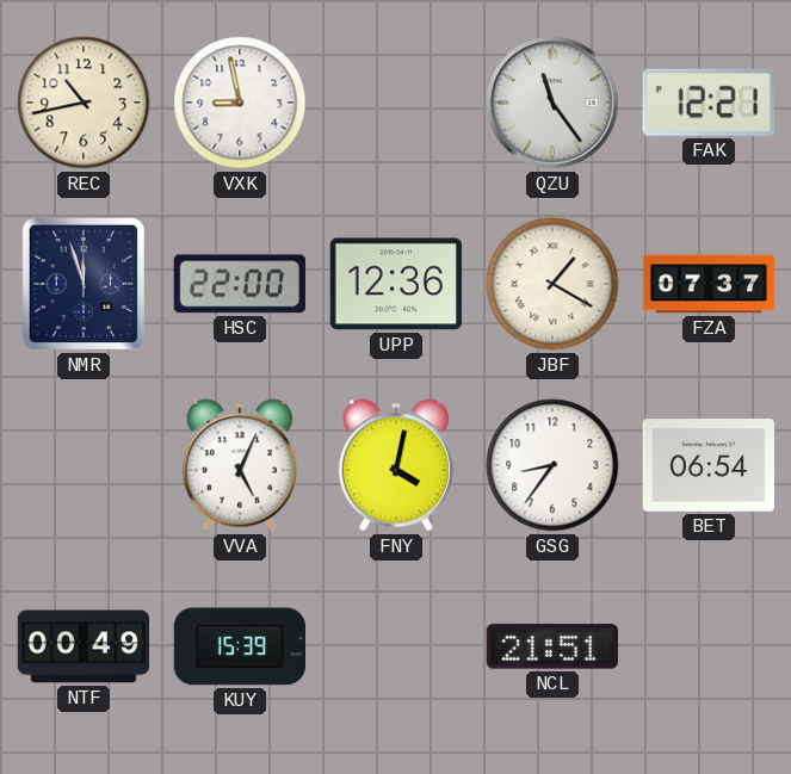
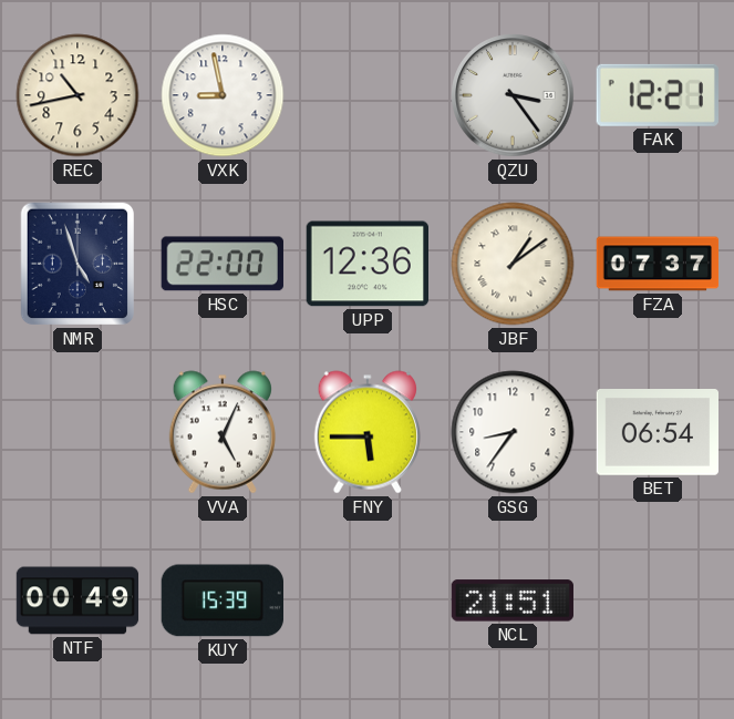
QZU: 11:24 -> 3:24 (513, 95)
NMR: 11:57 -> 4:57 (76, 264)
JBF: 1:20 -> 1:09 (513, 264)
FNY: 4:02 -> 5:45 (366, 432)
